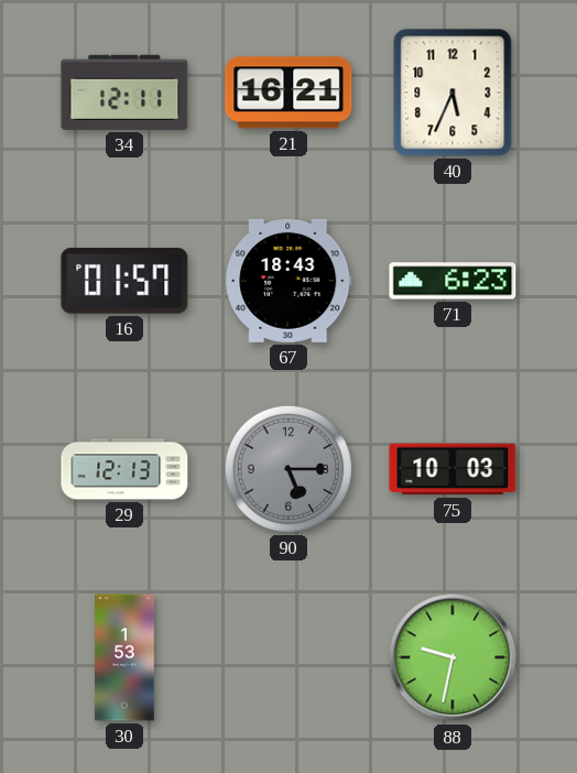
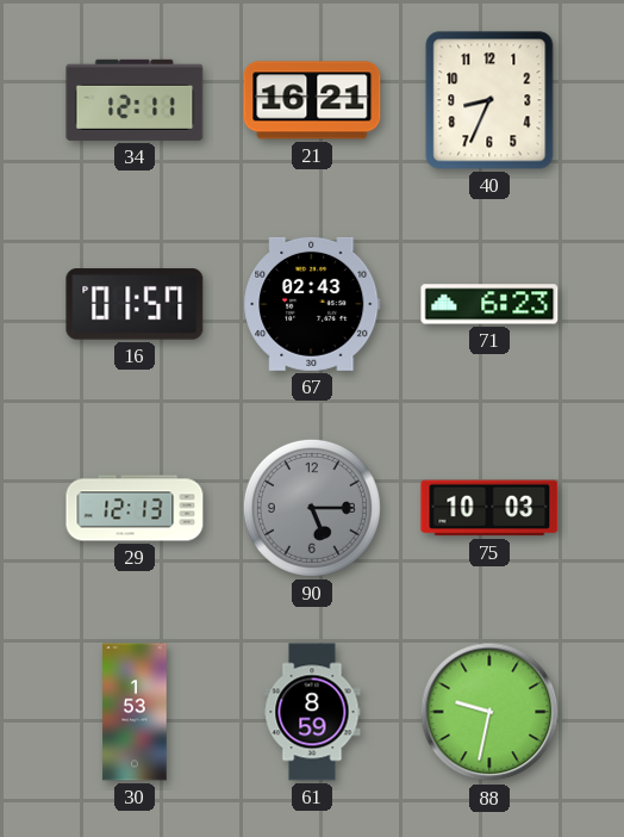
40: 5:34 -> 8:34 (489, 100)
67: 18:43 -> 02:43 (312, 304)
61: none -> 8:59 (312, 712)
